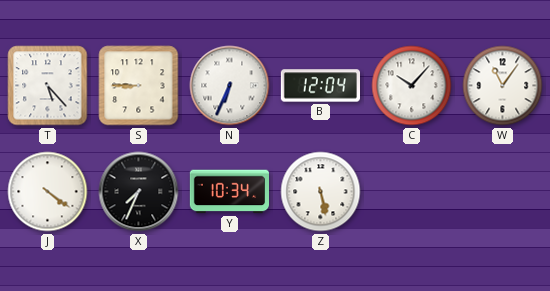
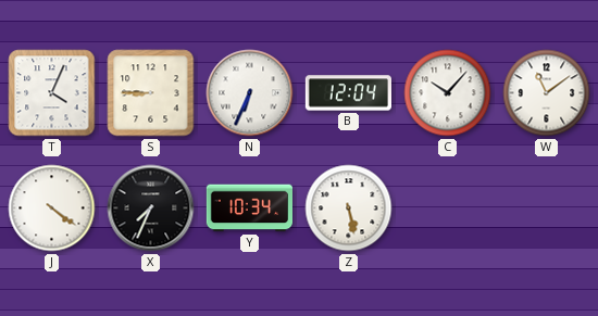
T: 5:23 -> 4:04 (52, 93)
W: 11:06 -> 11:09 (547, 93)
